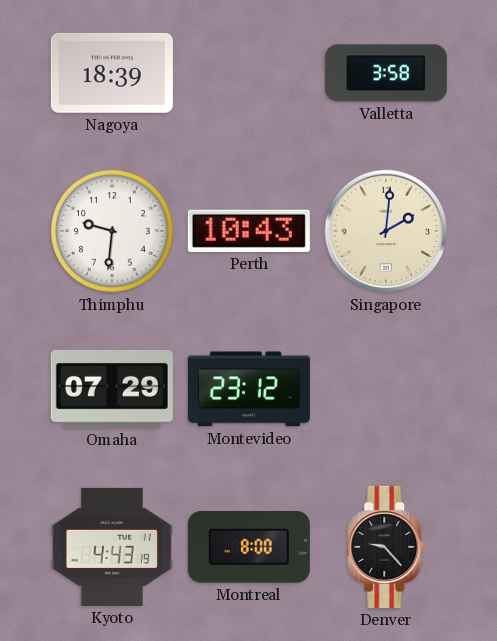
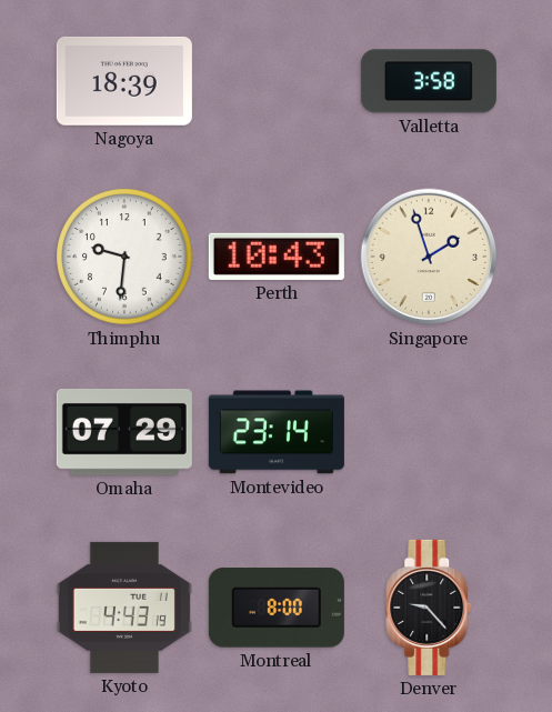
Singapore: 2:01 -> 1:57 (429, 257)
Montevideo: 23:12 -> 23:14 (277, 432)
